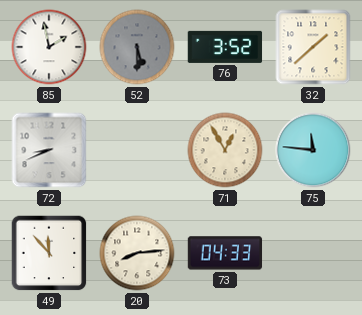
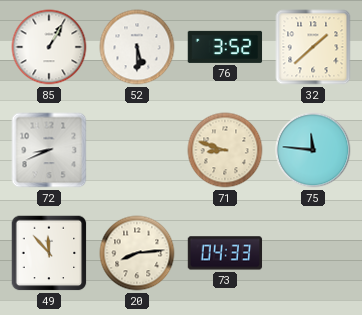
85: 1:58 -> 1:05 (49, 47)
52 dial: grey -> white (137, 47)
71: 12:55 -> 8:48 (225, 150)
